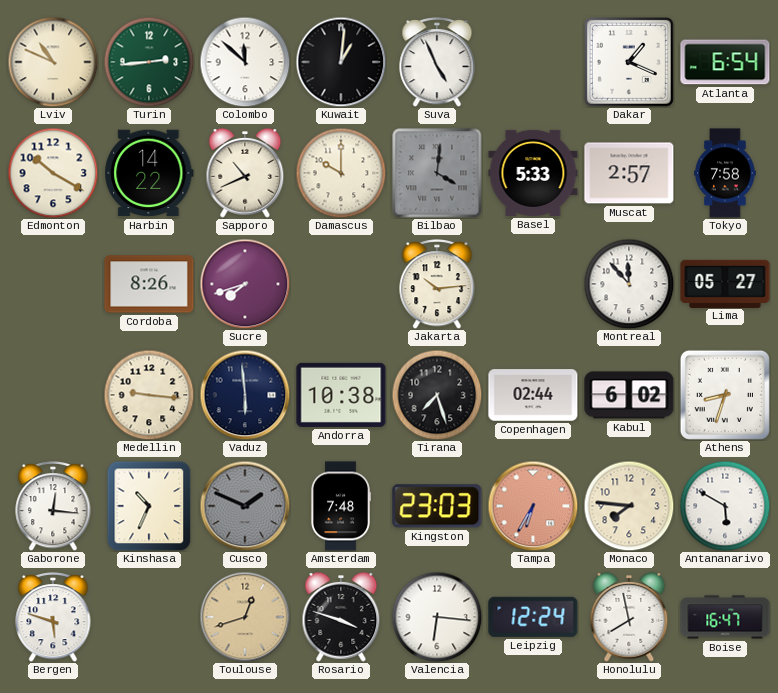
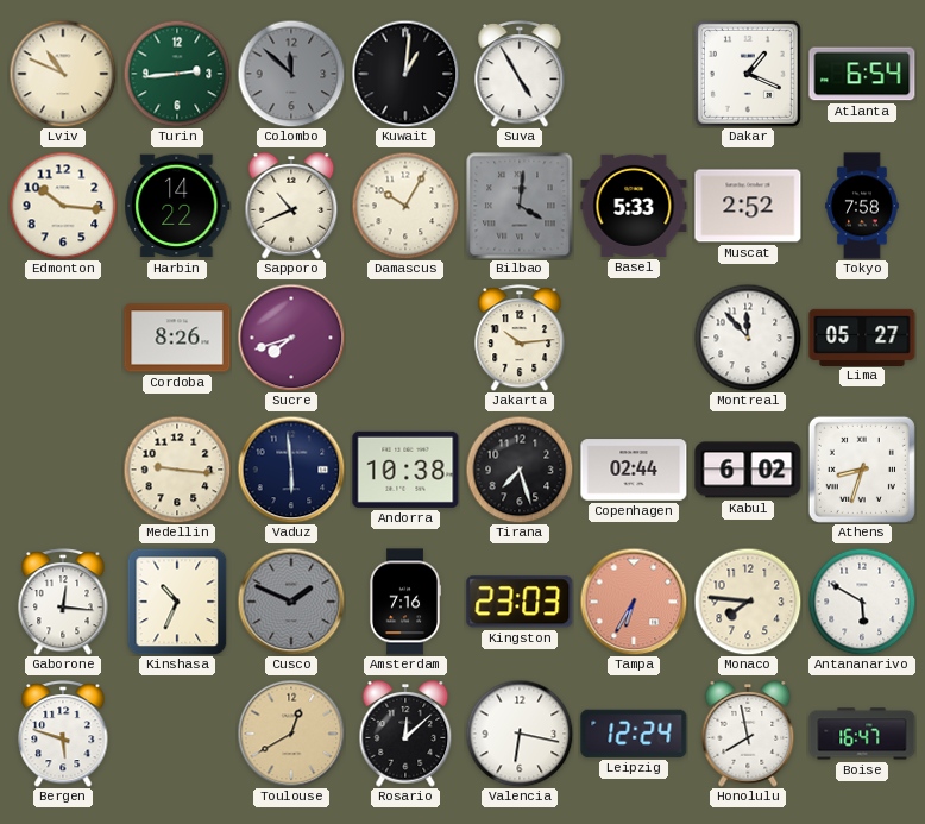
Colombo dial: white -> grey (291, 74)
Suva: 4:56 -> 4:55 (520, 74)
Edmonton: 10:20 -> 10:16 (63, 206)
Damascus: 10:00 -> 10:05 (405, 206)
Muscat: 2:57 -> 2:52 (748, 206)
Amsterdam: 7:48 -> 7:16 (404, 602)
Toulouse: 12:42 -> 12:40 (291, 734)
Rosario: 3:48 -> 12:08 (405, 735)
Valencia: 6:16 -> 6:17 (520, 734)
